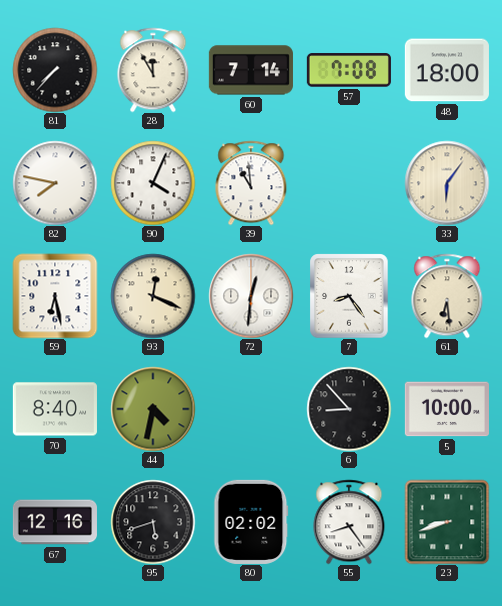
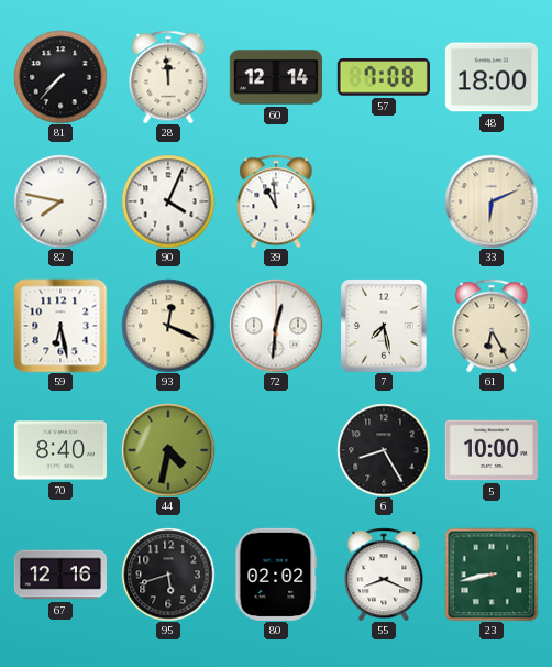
28: 11:55 -> 11:59 (168, 77)
60: 7:14 -> 12:14 (276, 77)
33: 6:06 -> 6:11 (492, 201)
7: 8:24 -> 7:28 (384, 326)
61: 6:29 -> 6:25 (492, 326)
6: 8:53 -> 8:25 (384, 450)
55: 8:24 -> 8:19 (384, 575)
23: 8:42 -> 8:43 (492, 575)
